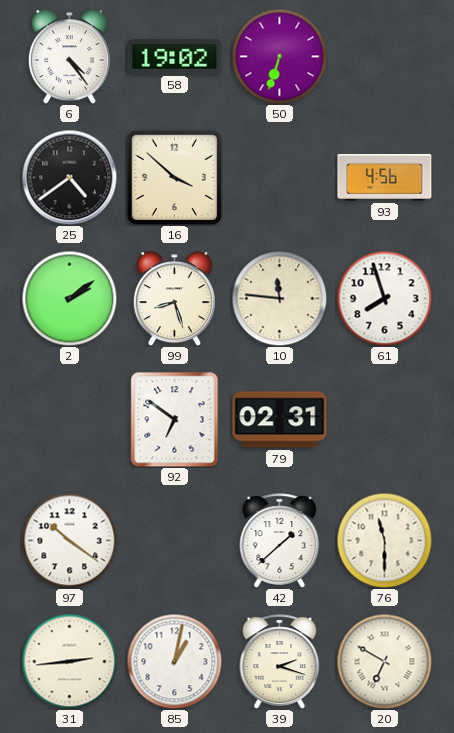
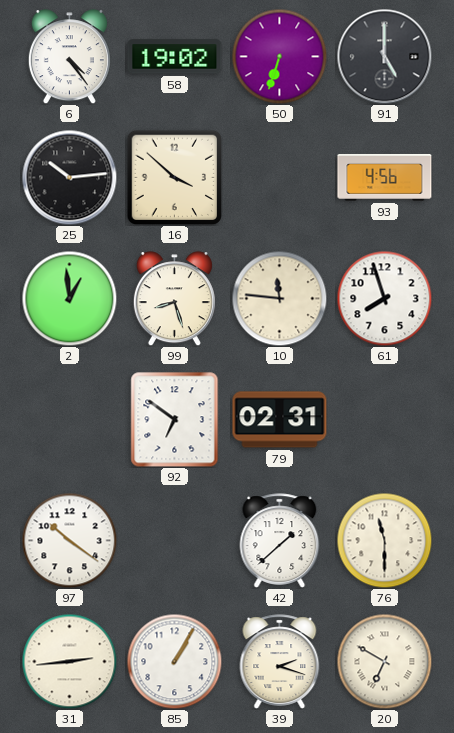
91: none -> 5:00 (384, 56)
25: 4:39 -> 10:14 (69, 177)
2: 2:09 -> 12:59 (69, 298)
85: 1:02 -> 1:05 (174, 661)
